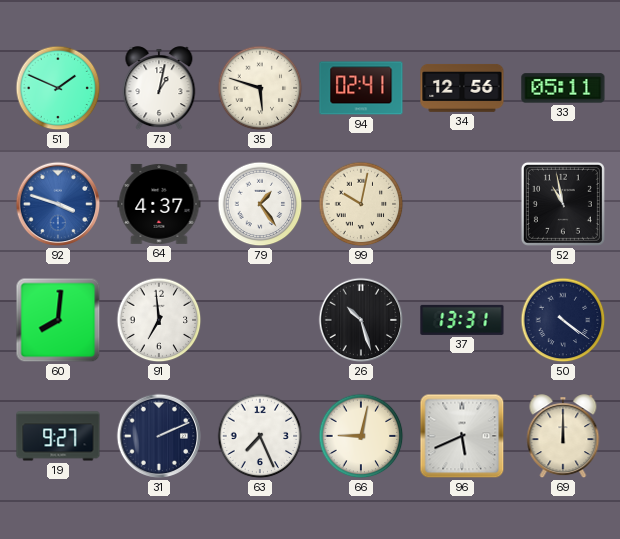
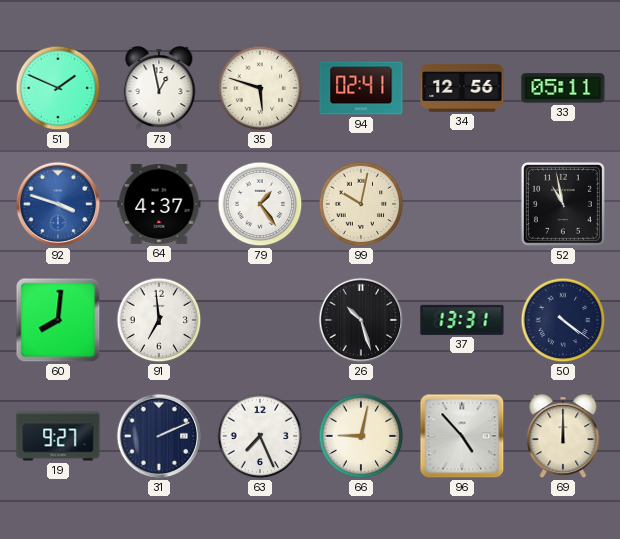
73: 1:02 -> 12:58 (159, 89)
96: 5:41 -> 4:53 (462, 436)
